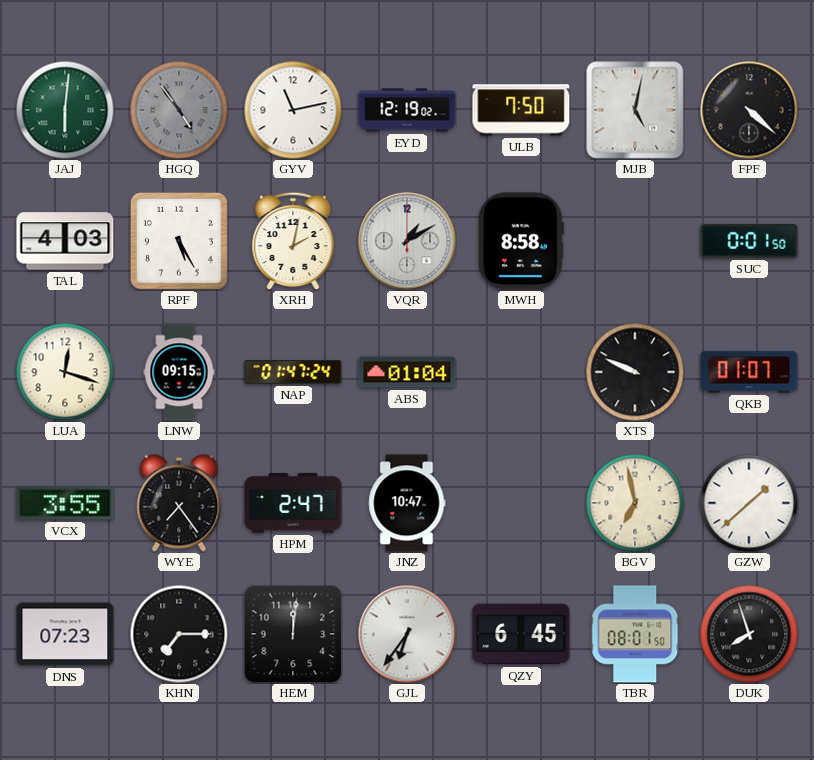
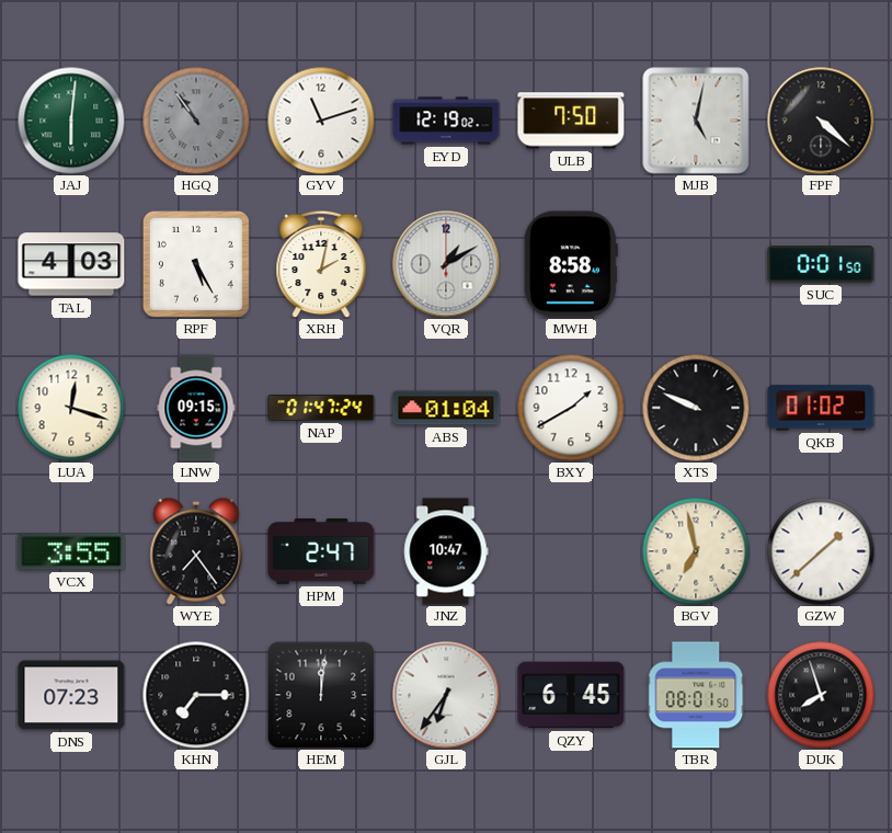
HGQ: 4:54 -> 10:54 (196, 121)
GYV: 11:13 -> 11:12 (321, 121)
BXY: none -> 1:40 (571, 408)
QKB: 01:07 -> 01:02 (821, 408)
